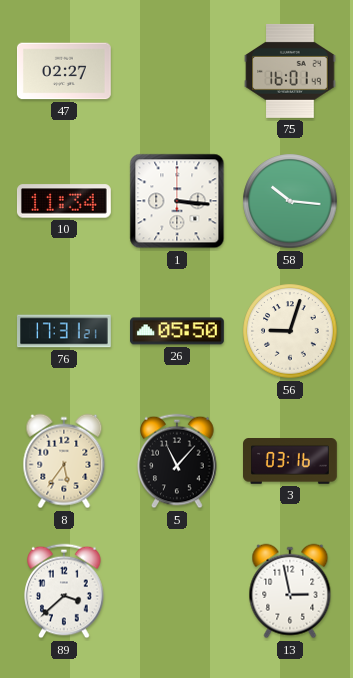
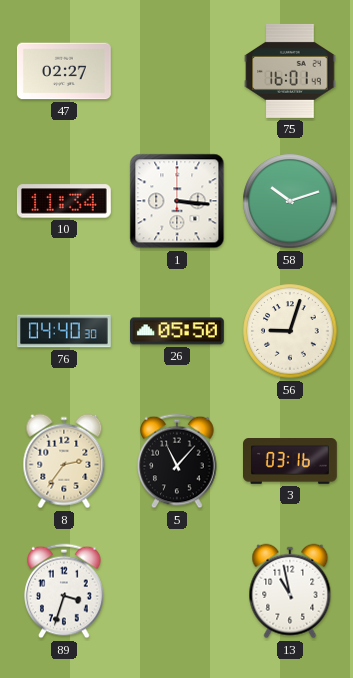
58: 10:16 -> 10:12 (290, 201)
76: 17:31 -> 04:40 (65, 331)
8: 5:36 -> 2:36 (64, 461)
89: 3:38 -> 3:33 (64, 591)
13: 2:58 -> 10:58 (290, 591)
